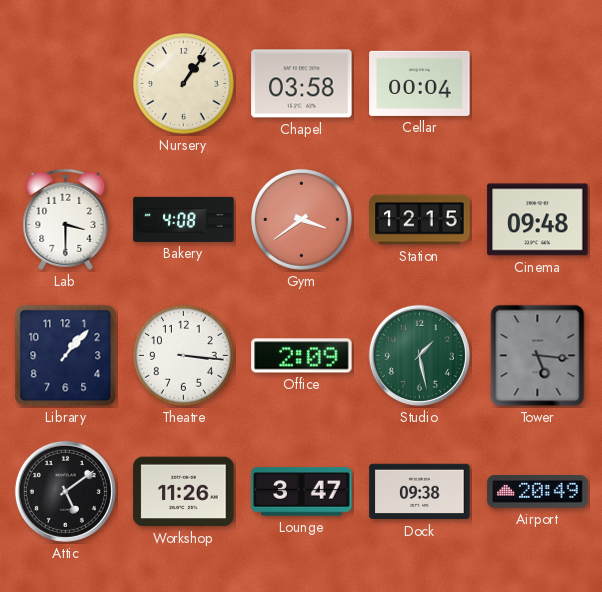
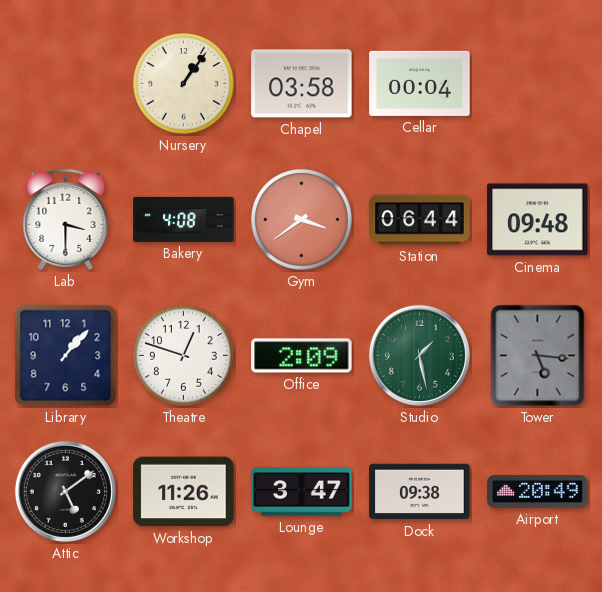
Station: 12:15 -> 06:44 (420, 220)
Theatre: 3:16 -> 12:48 (184, 356)
